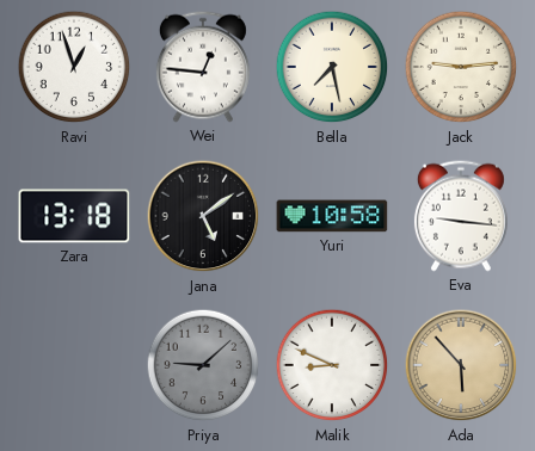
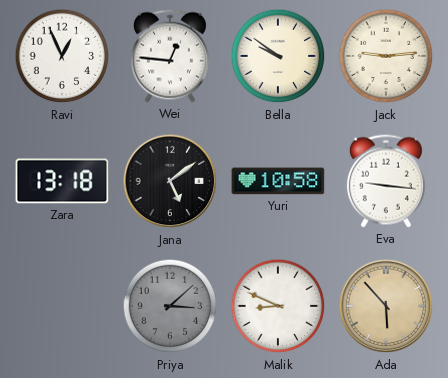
Ravi: 12:57 -> 12:56 (62, 56)
Bella: 7:28 -> 9:51 (278, 56)
Priya: 9:08 -> 3:08 (170, 306)
